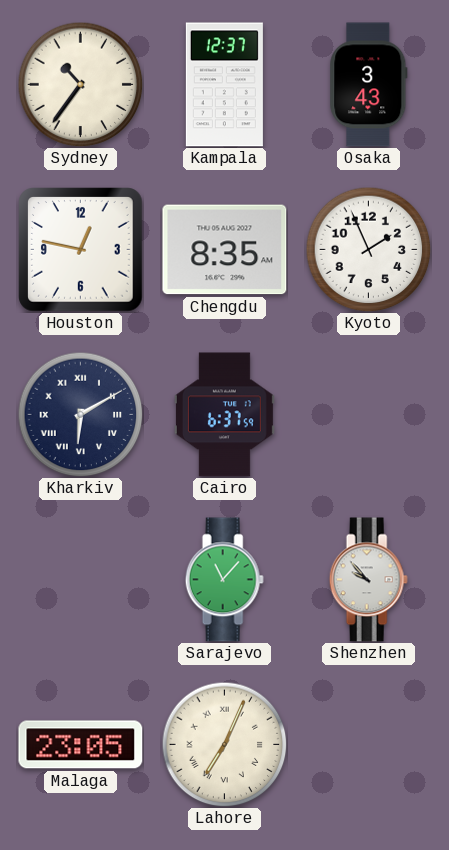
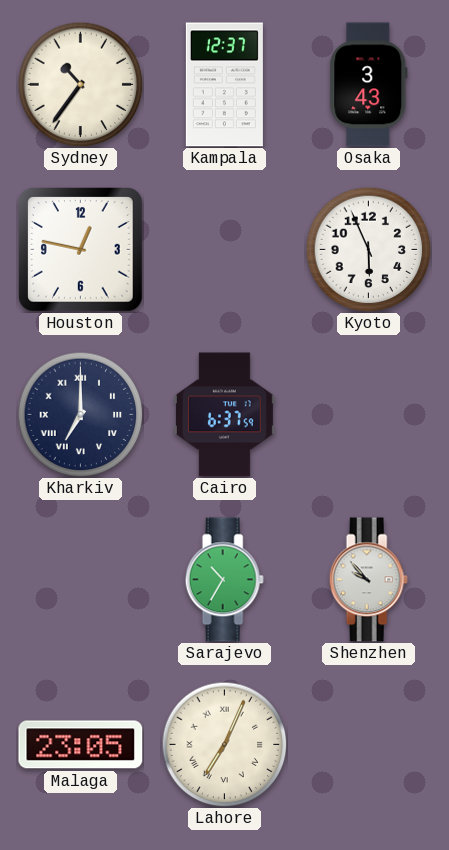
Chengdu: 8:35 -> none (225, 250)
Kyoto: 1:56 -> 5:56 (368, 249)
Kharkiv: 6:10 -> 7:00 (80, 414)
Sarajevo: 11:07 -> 10:35 (224, 580)
